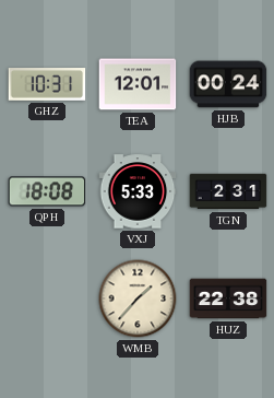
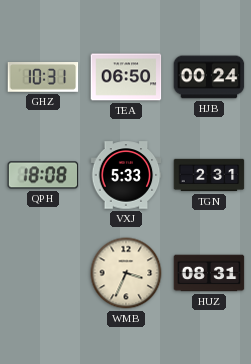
TEA: 12:01 -> 06:50 (126, 77)
WMB: 1:37 -> 3:34 (126, 273)
HUZ: 22:38 -> 08:31 (209, 273)
